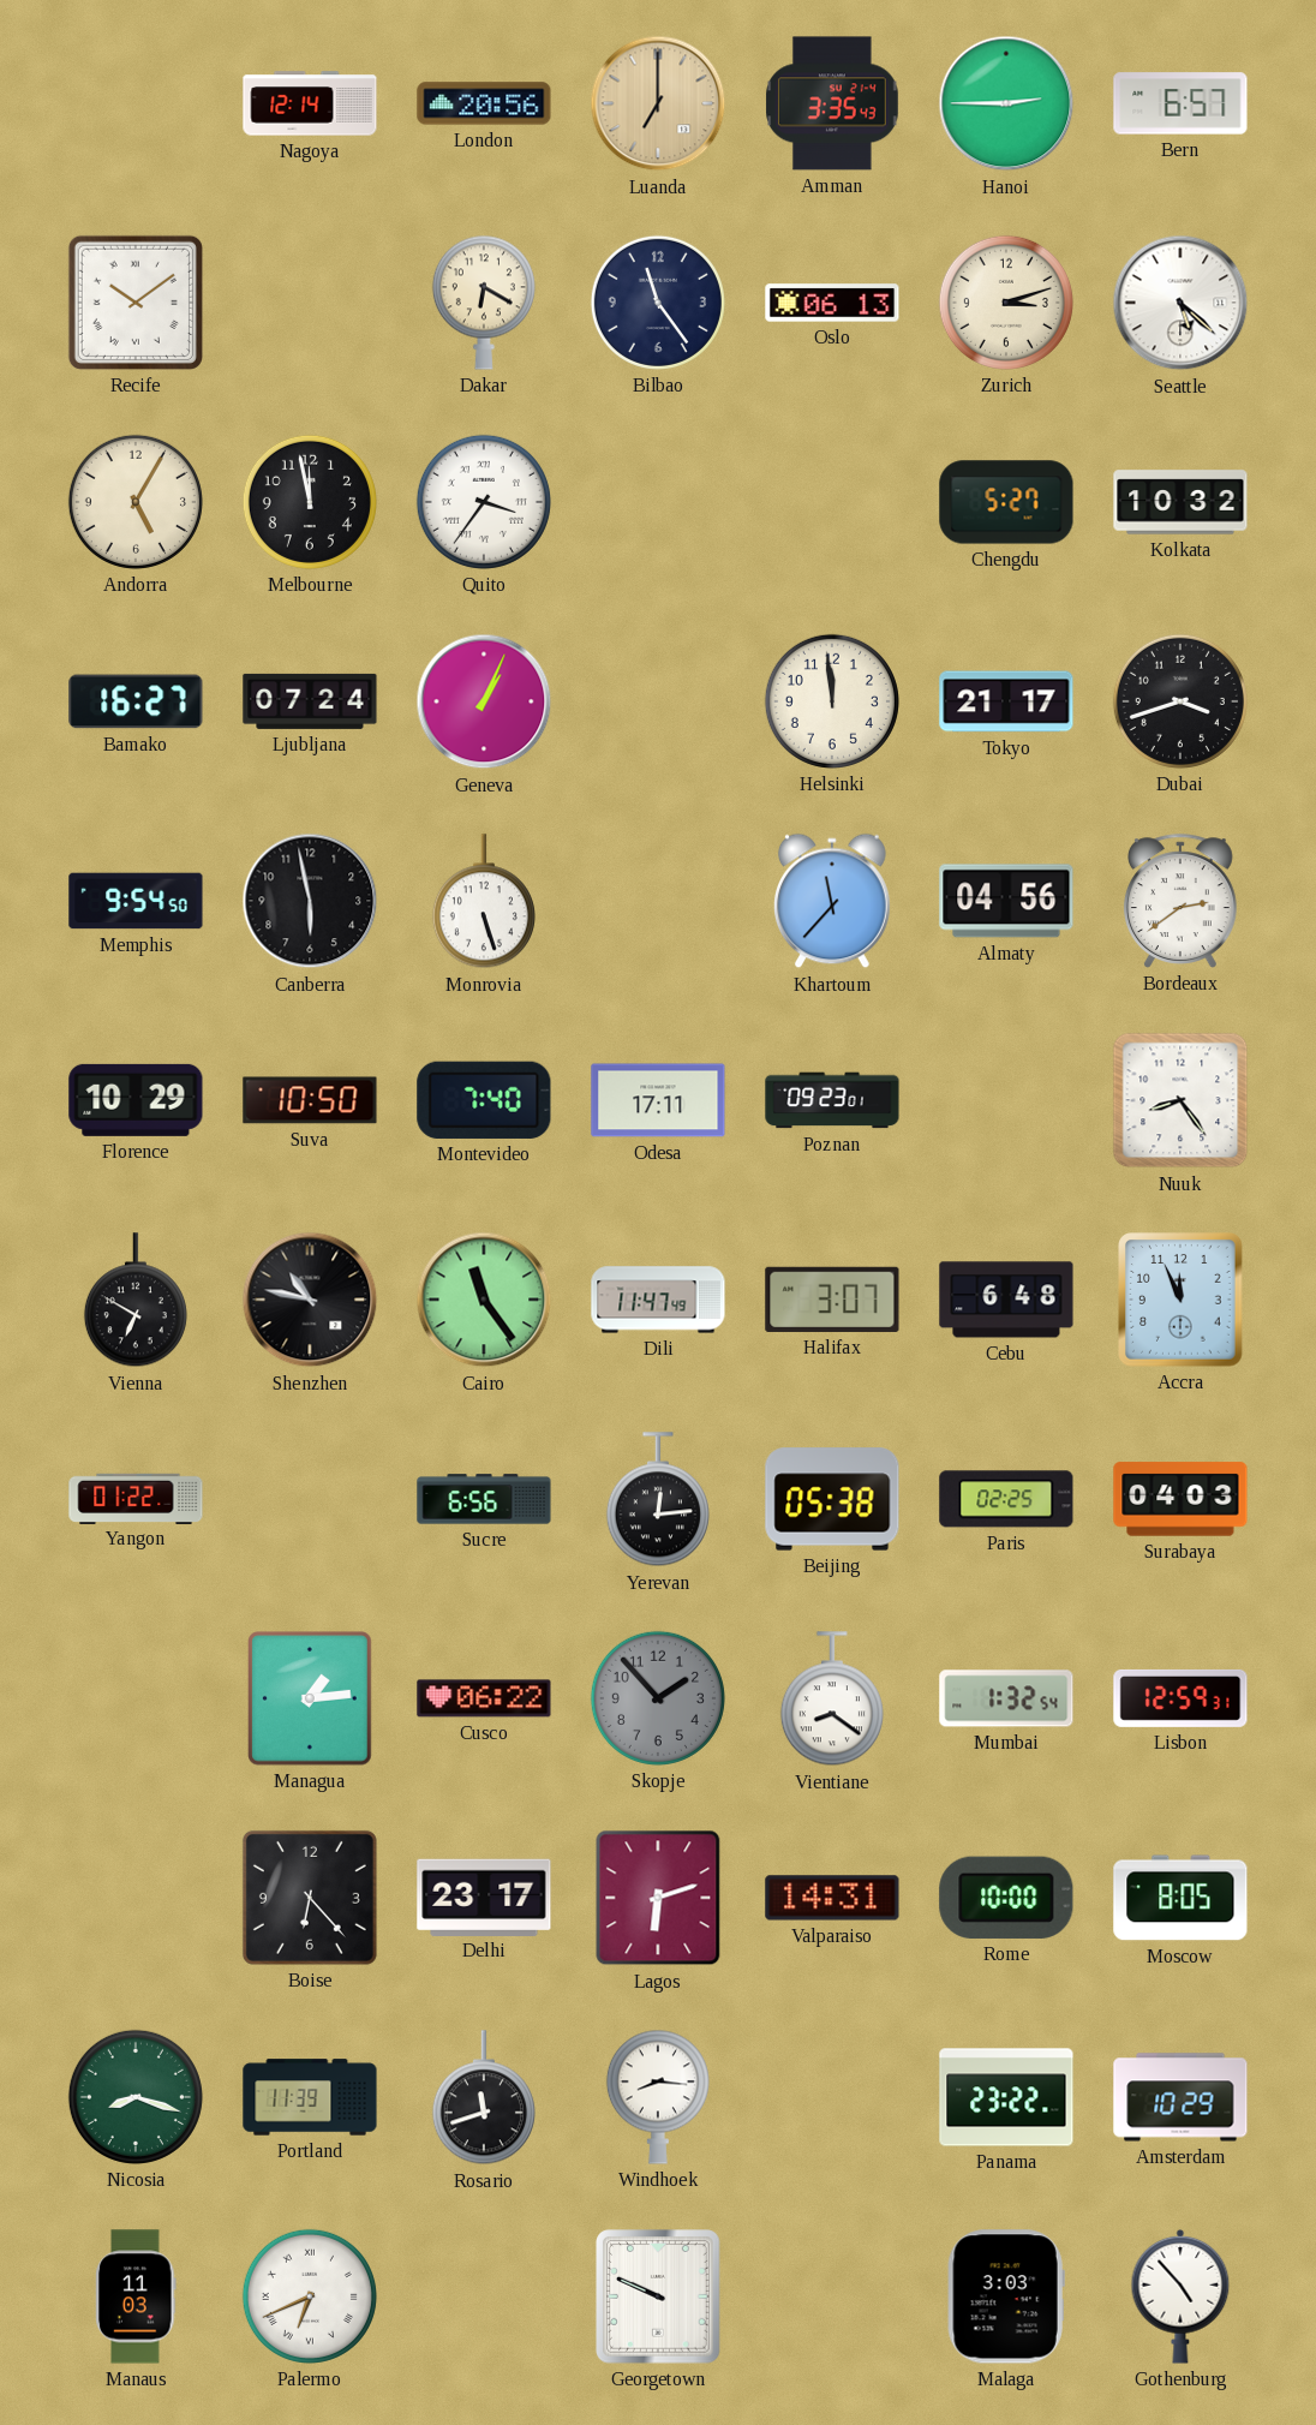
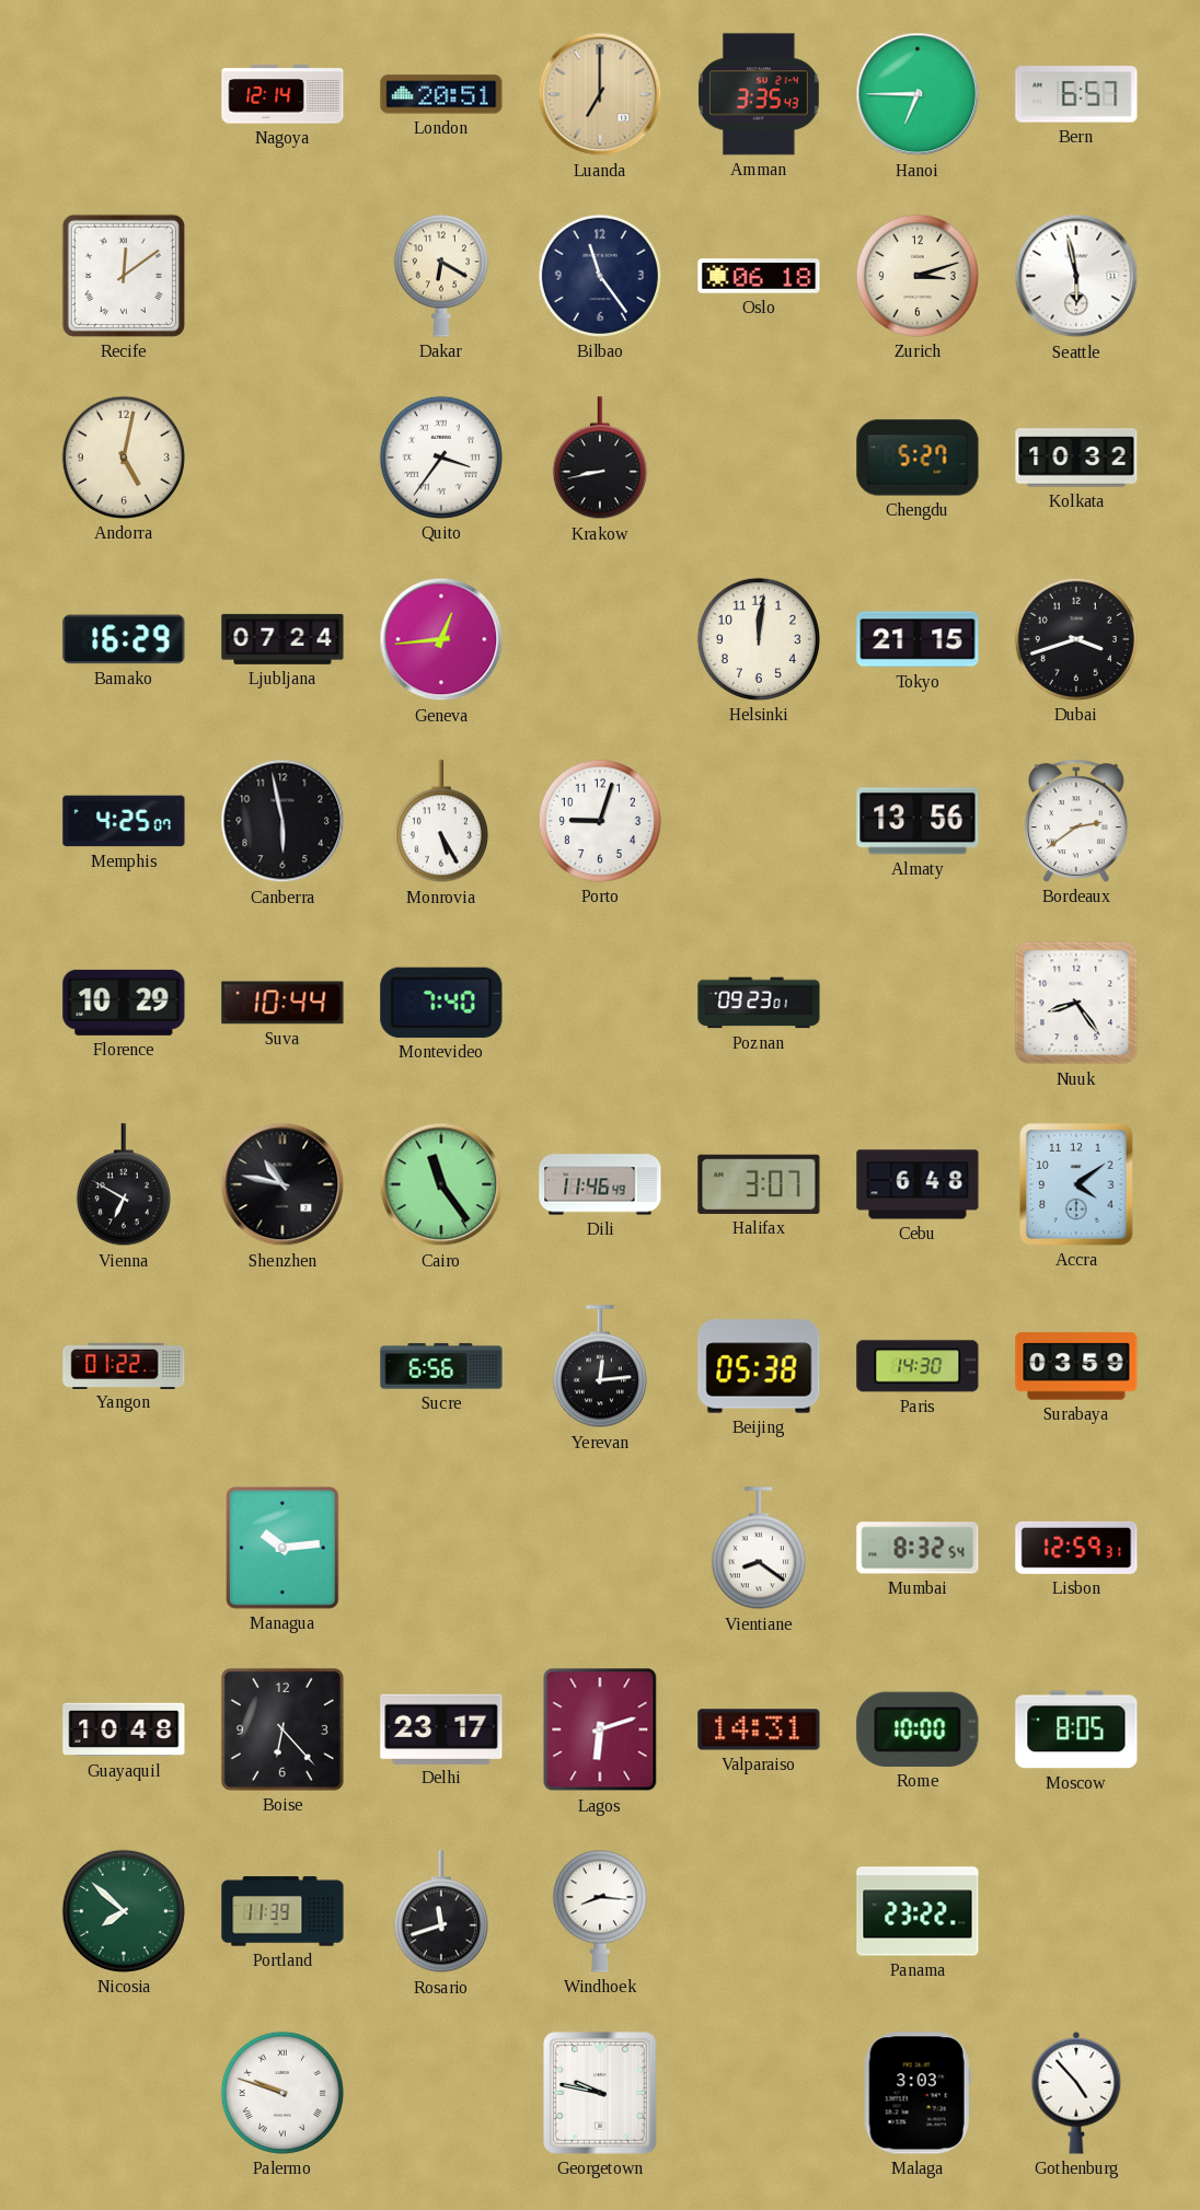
London: 20:56 -> 20:51 (441, 94)
Hanoi: 2:45 -> 6:45 (918, 94)
Recife: 10:09 -> 12:09 (124, 276)
Oslo: 06:13 -> 06:18 (759, 276)
Seattle: 5:22 -> 5:58 (1076, 276)
Andorra: 5:05 -> 5:02 (124, 458)
Melbourne: 11:58 -> none (310, 502)
Krakow: none -> 8:43 (600, 459)
Bamako: 16:27 -> 16:29 (124, 639)
Geneva: 1:04 -> 12:44 (441, 639)
Helsinki: 11:59 -> 12:01 (759, 639)
Tokyo: 21:17 -> 21:15 (918, 639)
Memphis: 9:54 -> 4:25 (124, 821)
Monrovia: 5:27 -> 5:25 (441, 822)
Porto: none -> 9:03 (600, 821)
Khartoum: 11:37 -> none (833, 901)
Almaty: 04:56 -> 13:56 (918, 821)
Suva: 10:50 -> 10:44 (282, 1003)
Odesa: 17:11 -> none (658, 1100)
Dili: 11:47 -> 11:46 (600, 1184)
Accra: 11:56 -> 4:09 (1076, 1184)
Paris: 02:25 -> 14:30 (918, 1366)
Surabaya: 04:03 -> 03:59 (1076, 1366)
Managua: 1:14 -> 10:14 (282, 1548)
Cusco: 06:22 -> none (484, 1698)
Skopje: 1:53 -> none (658, 1698)
Mumbai: 1:32 -> 8:32 (918, 1548)
Guayaquil: none -> 10:48 (124, 1729)
Nicosia: 8:18 -> 7:52 (124, 1911)
Amsterdam: 10:29 -> none (1180, 2097)
Manaus: 11:03 -> none (136, 2296)
Palermo: 6:41 -> 9:48 (282, 2093)
Georgetown: 9:49 -> 9:47 (600, 2093)
